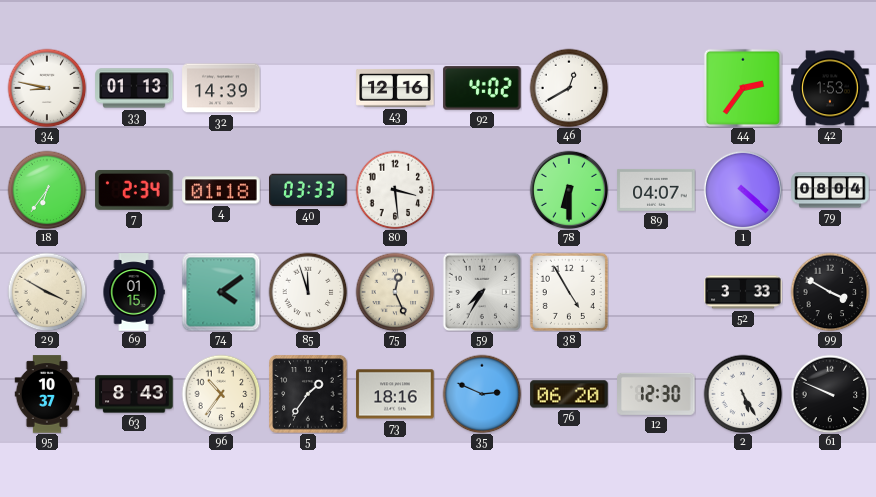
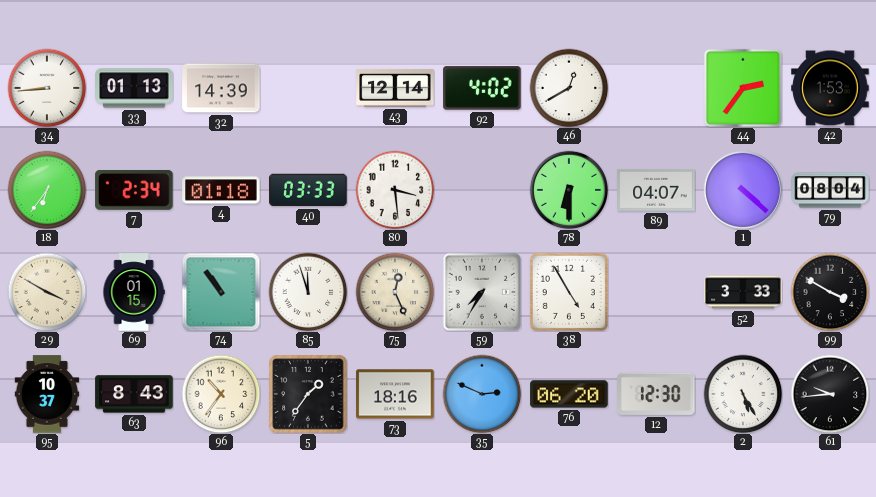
34: 8:47 -> 8:44 (47, 88)
43: 12:16 -> 12:14 (395, 88)
74: 4:09 -> 10:54 (221, 292)
61: 9:49 -> 9:44 (830, 394)
